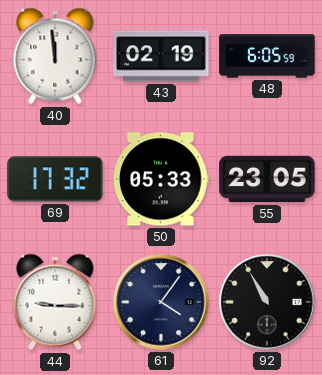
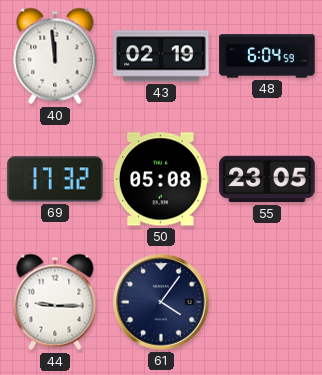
48: 6:05 -> 6:04 (267, 56)
50: 05:33 -> 05:08 (162, 179)
92: 10:55 -> none (267, 302)
